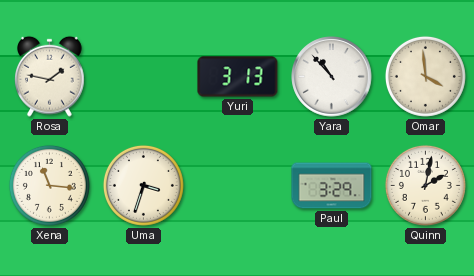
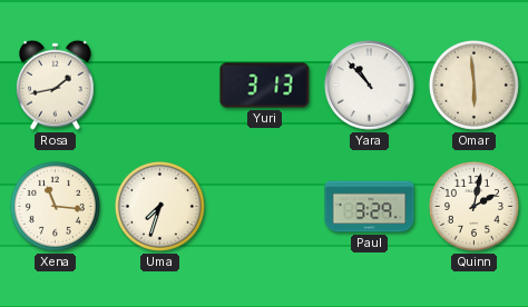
Rosa: 1:47 -> 1:43 (56, 85)
Omar: 3:59 -> 5:59 (473, 85)
Uma: 3:33 -> 7:33 (159, 206)
